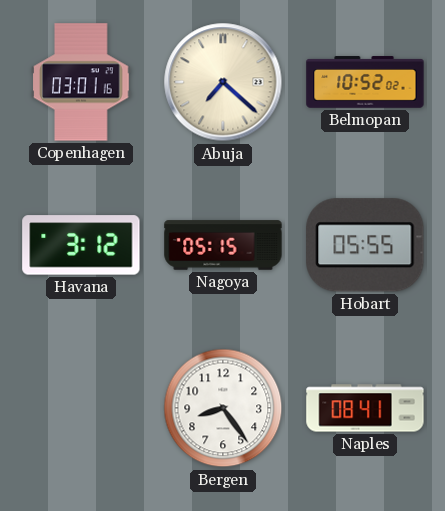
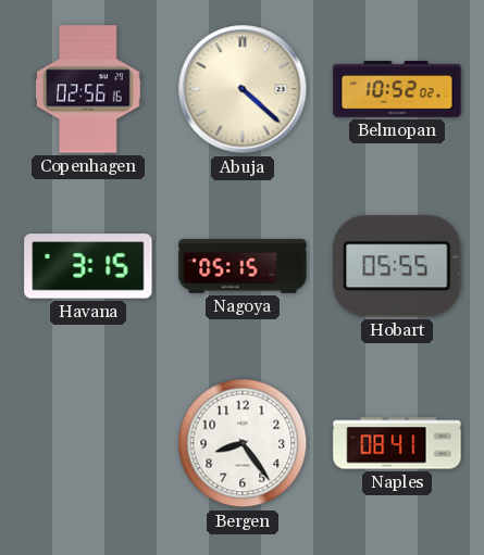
Copenhagen: 03:01 -> 02:56 (88, 89)
Abuja: 7:22 -> 4:22 (243, 89)
Havana: 3:12 -> 3:15 (88, 266)
